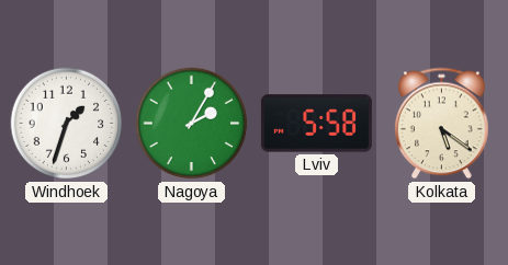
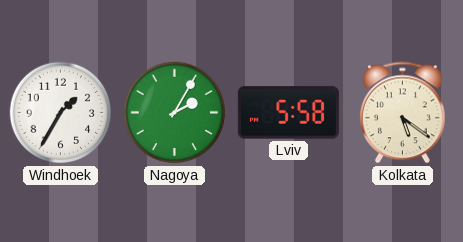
Windhoek: 1:33 -> 1:35 (61, 113)
